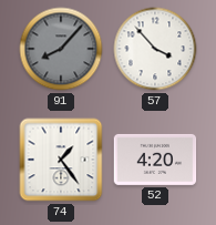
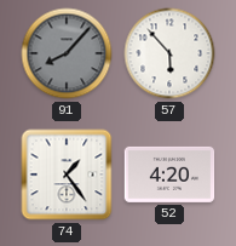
57: 3:53 -> 5:53 (169, 53)
